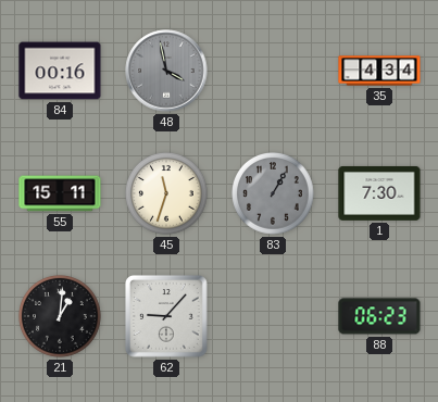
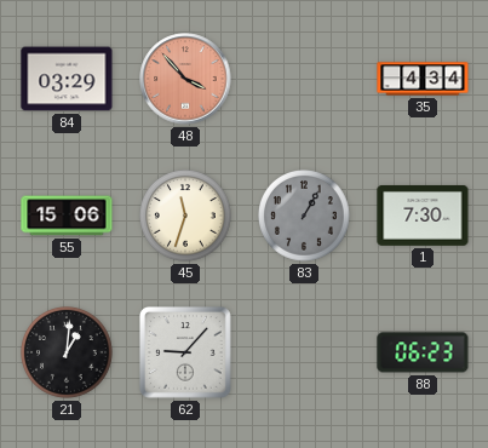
84: 00:16 -> 03:29 (67, 79)
48: 3:58 -> 3:53 (185, 79)
48 dial: grey -> salmon (185, 79)
55: 15:11 -> 15:06 (67, 216)
